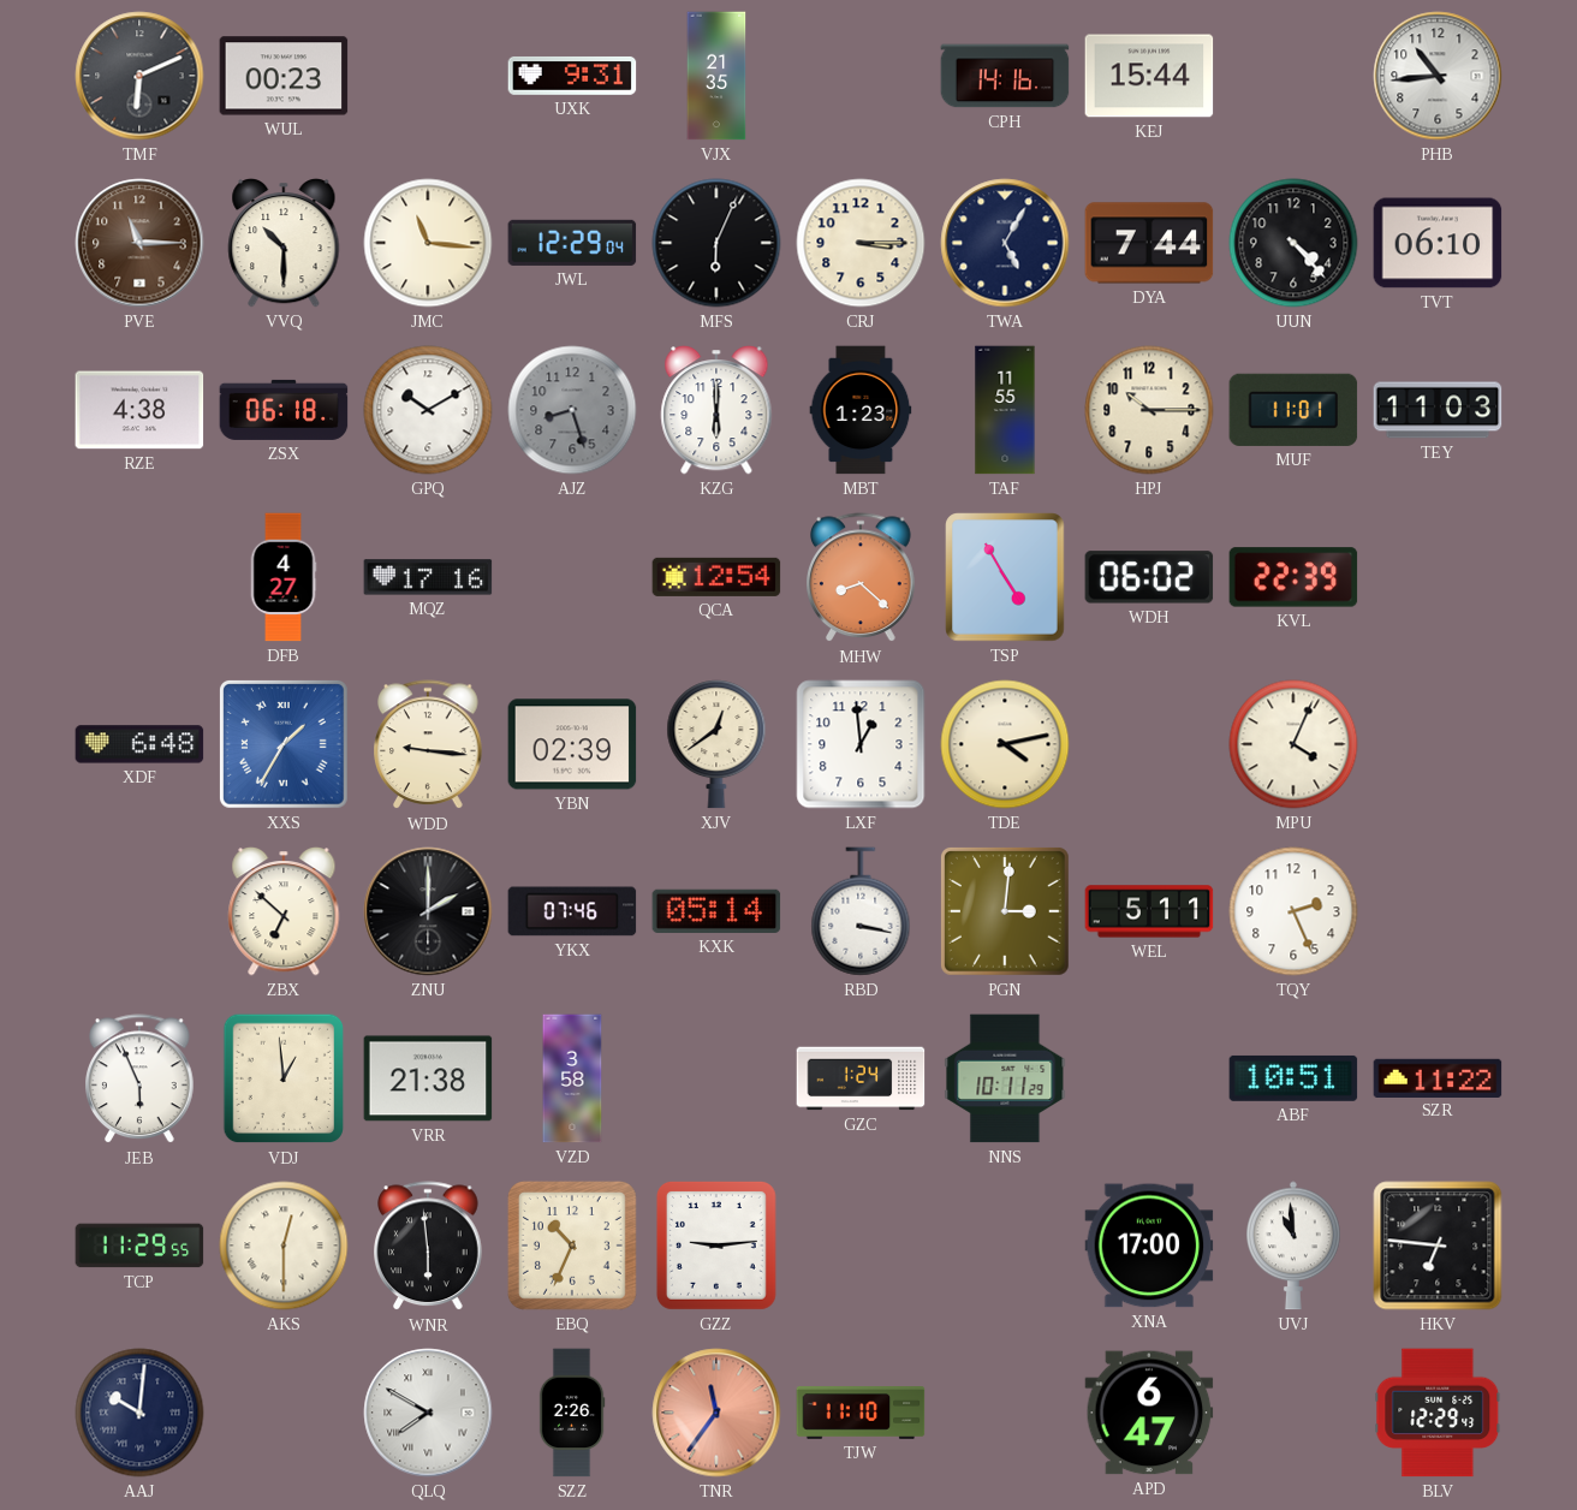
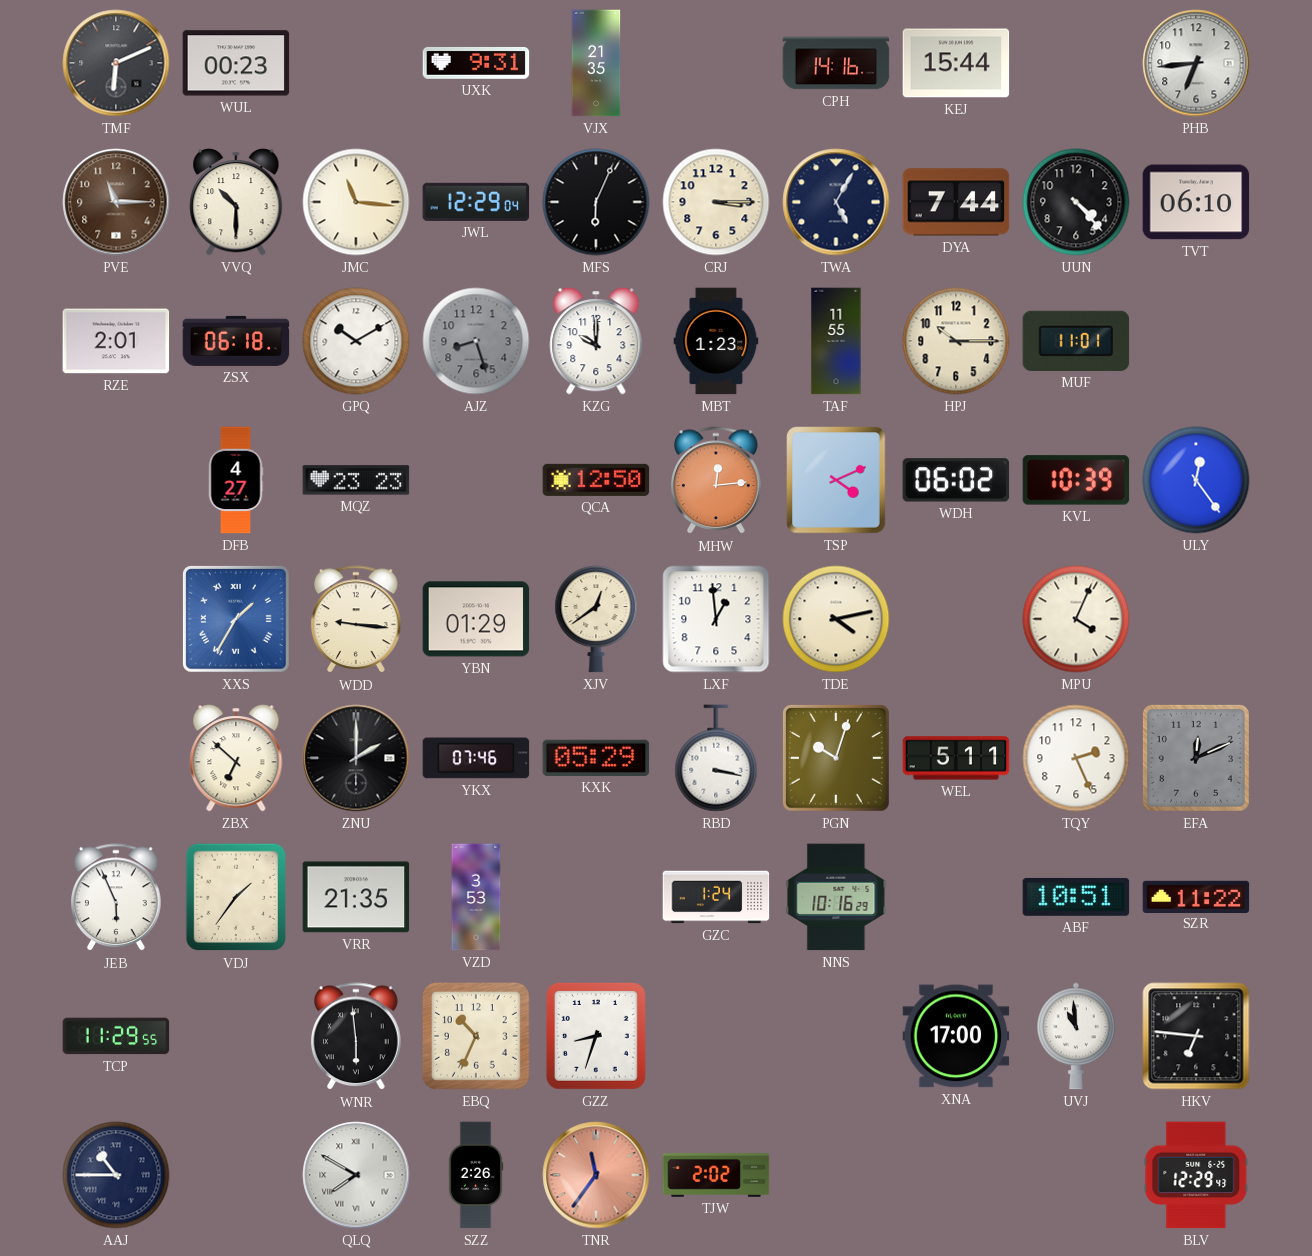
PHB: 10:44 -> 6:44 (1196, 63)
RZE: 4:38 -> 2:01 (116, 341)
KZG: 6:00 -> 10:00 (596, 342)
TEY: 11:03 -> none (1438, 410)
MQZ: 17:16 -> 23:23 (356, 480)
QCA: 12:54 -> 12:50 (596, 480)
MHW: 8:22 -> 12:14 (717, 481)
TSP: 4:55 -> 4:11 (836, 480)
KVL: 22:39 -> 10:39 (1076, 480)
ULY: none -> 12:24 (1196, 480)
XDF: 6:48 -> none (139, 744)
YBN: 02:39 -> 01:29 (476, 619)
KXK: 05:14 -> 05:29 (596, 758)
PGN: 3:01 -> 10:03 (836, 758)
EFA: none -> 12:11 (1196, 758)
VDJ: 12:59 -> 1:36 (236, 897)
VRR: 21:38 -> 21:35 (356, 897)
VZD: 3:58 -> 3:53 (476, 897)
NNS: 10:11 -> 10:16 (836, 897)
AKS: 12:30 -> none (284, 1246)
GZZ: 9:14 -> 8:33 (596, 1036)
AAJ: 10:01 -> 10:45 (116, 1175)
TJW: 11:10 -> 2:02 (716, 1176)
APD: 6:47 -> none (1149, 1413)
